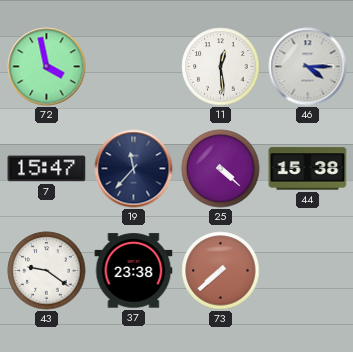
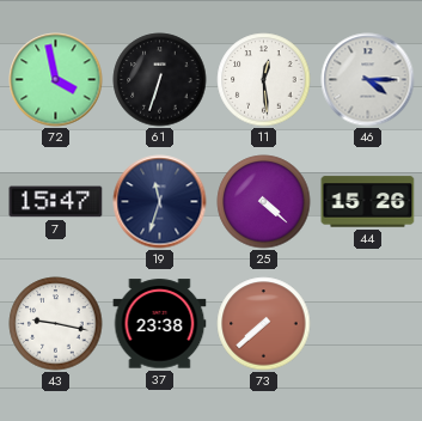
61: none -> 6:33 (160, 80)
19: 11:37 -> 11:33 (160, 202)
44: 15:38 -> 15:26 (368, 202)
43: 9:21 -> 9:17 (56, 324)
